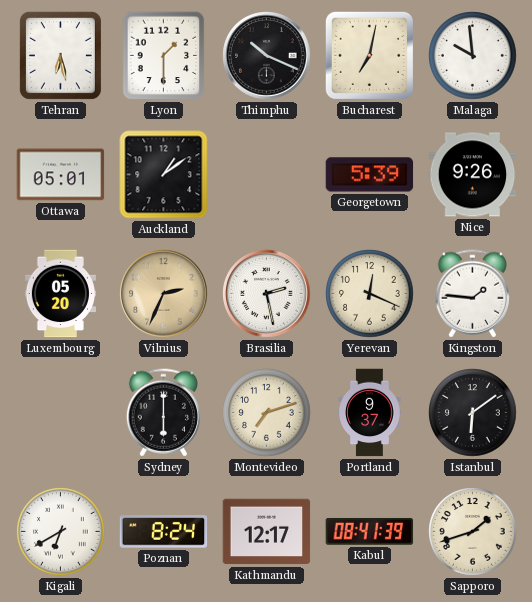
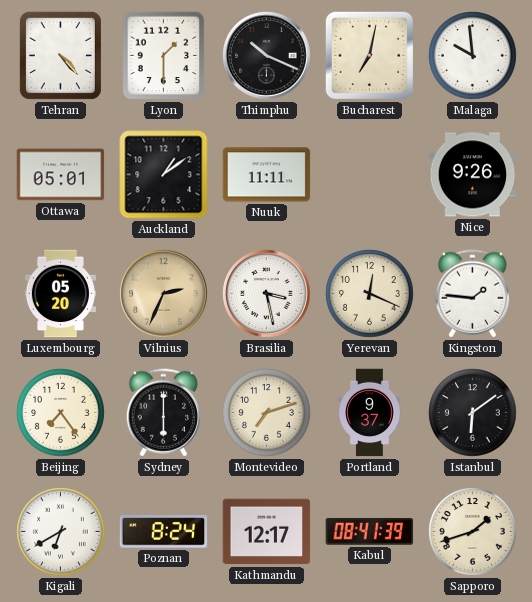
Tehran: 6:28 -> 4:23 (60, 55)
Nuuk: none -> 11:11 (267, 175)
Georgetown: 5:39 -> none (370, 175)
Brasilia: 2:28 -> 3:28 (267, 294)
Beijing: none -> 7:24 (61, 413)
